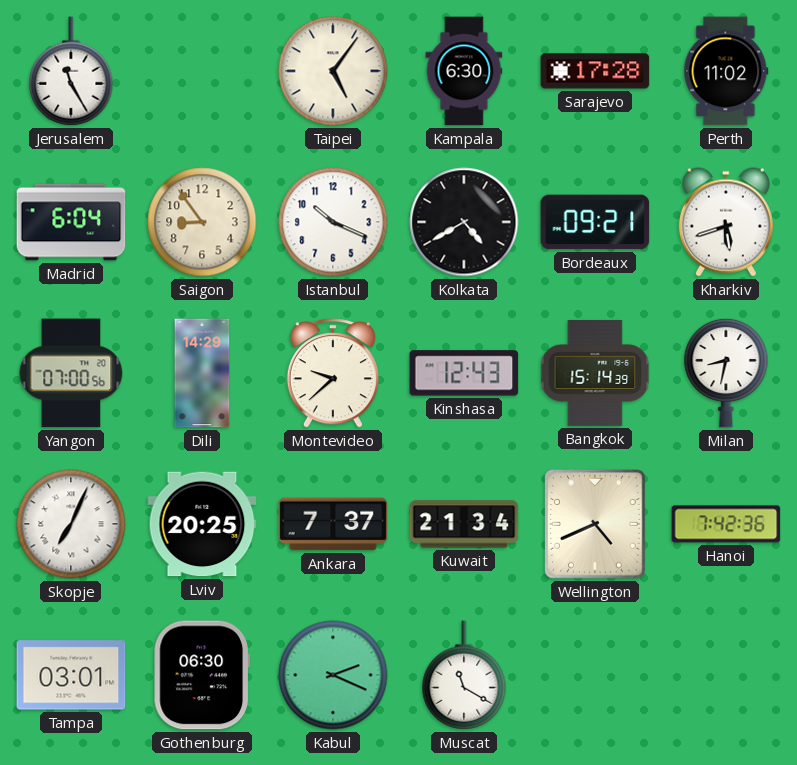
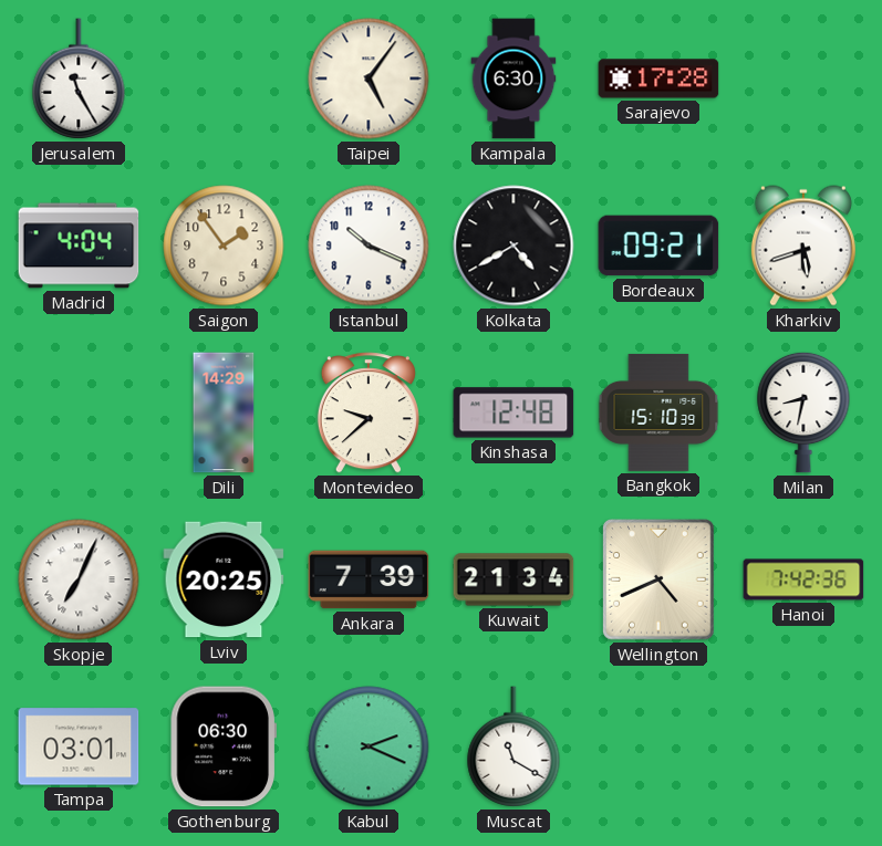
Perth: 11:02 -> none (726, 71)
Madrid: 6:04 -> 4:04 (79, 246)
Saigon: 8:54 -> 1:54 (224, 246)
Yangon: 07:00 -> none (71, 373)
Kinshasa: 12:43 -> 12:48 (513, 412)
Bangkok: 15:14 -> 15:10 (658, 412)
Ankara: 7:37 -> 7:39 (369, 579)
